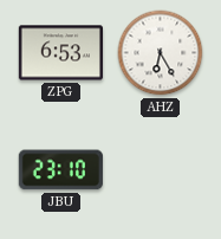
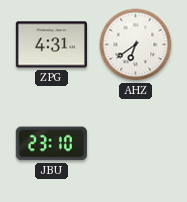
ZPG: 6:53 -> 4:31 (51, 45)
AHZ: 6:25 -> 6:39 (136, 45)
